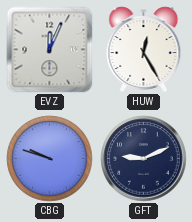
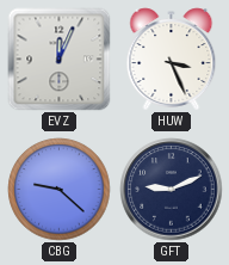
HUW: 12:25 -> 3:26 (172, 60)
CBG: 9:48 -> 9:22 (60, 190)
